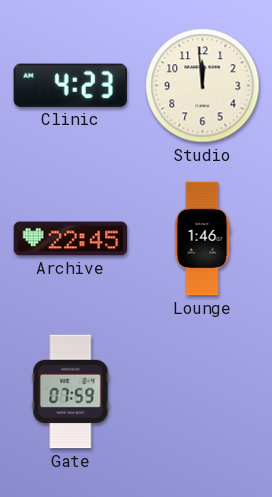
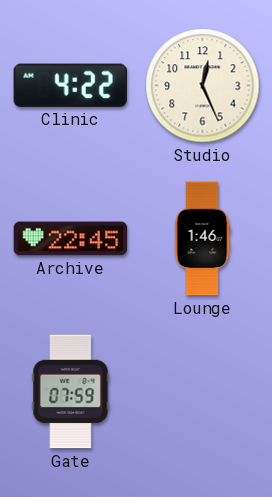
Clinic: 4:23 -> 4:22 (70, 85)
Studio: 11:59 -> 12:26 (203, 86)
